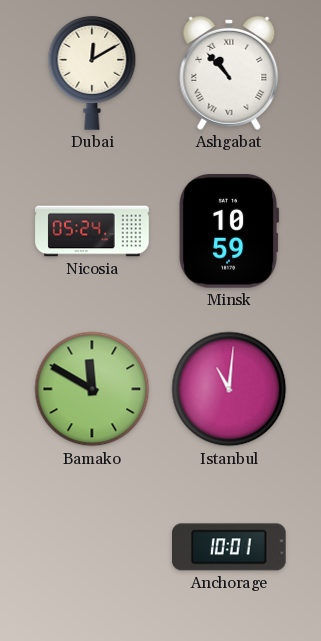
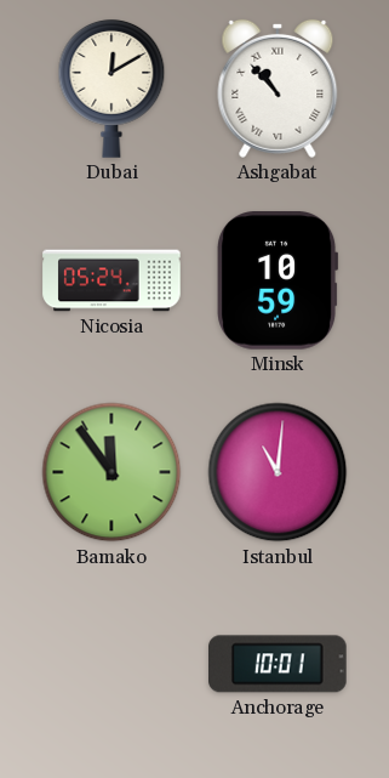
Bamako: 11:50 -> 11:54 (111, 472)
